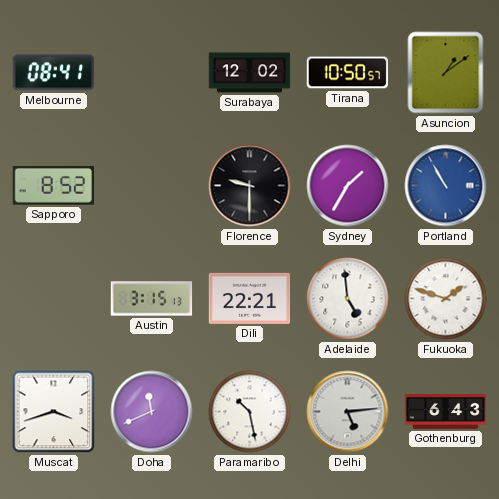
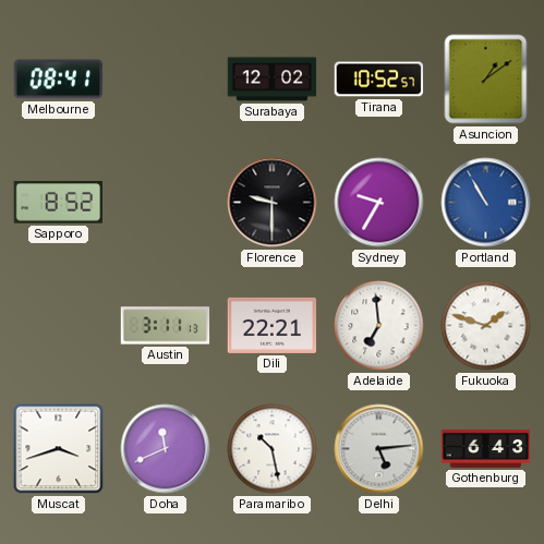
Tirana: 10:50 -> 10:52 (379, 80)
Sydney: 1:35 -> 9:35 (379, 203)
Austin: 3:15 -> 3:11 (166, 326)
Adelaide: 4:59 -> 6:59 (379, 326)
